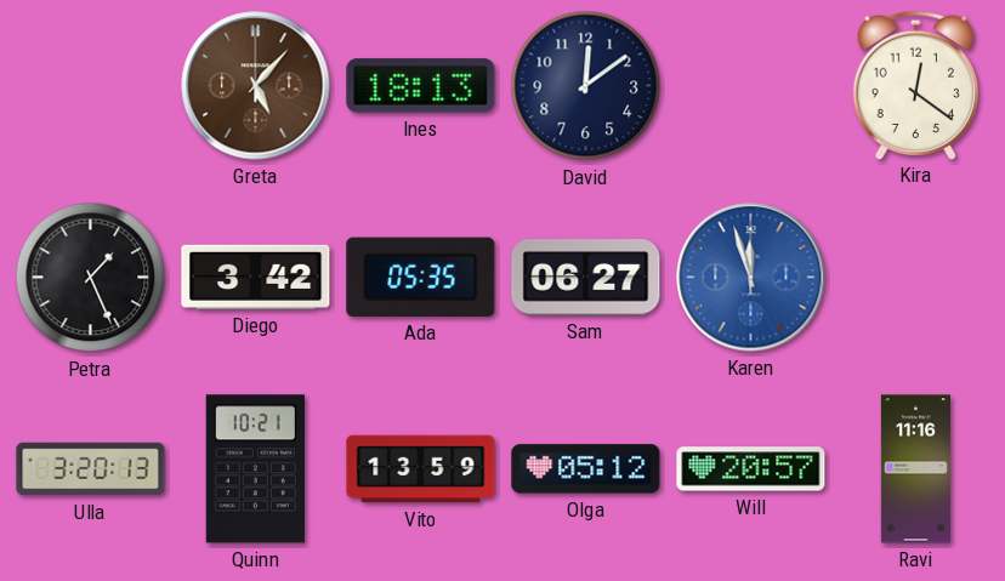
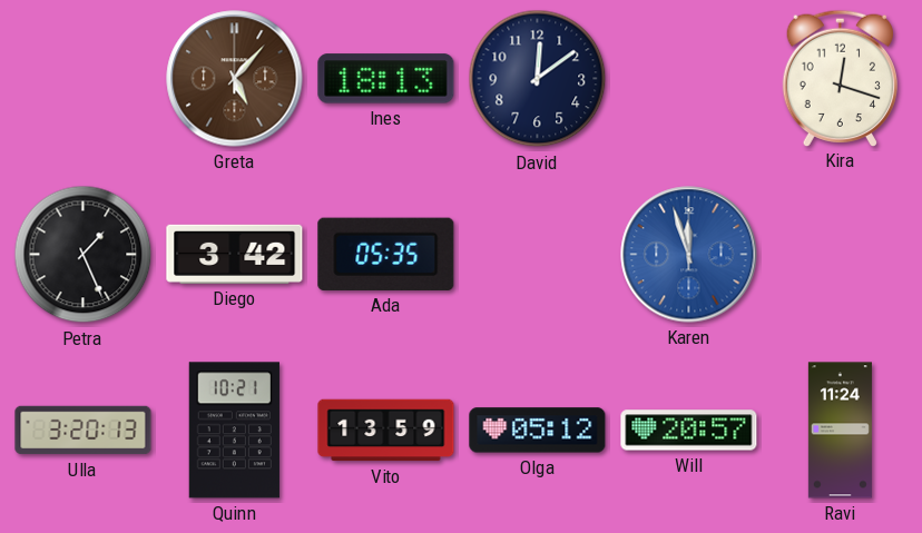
Kira: 12:21 -> 12:18 (840, 78)
Sam: 06:27 -> none (586, 278)
Ravi: 11:16 -> 11:24 (840, 431)
